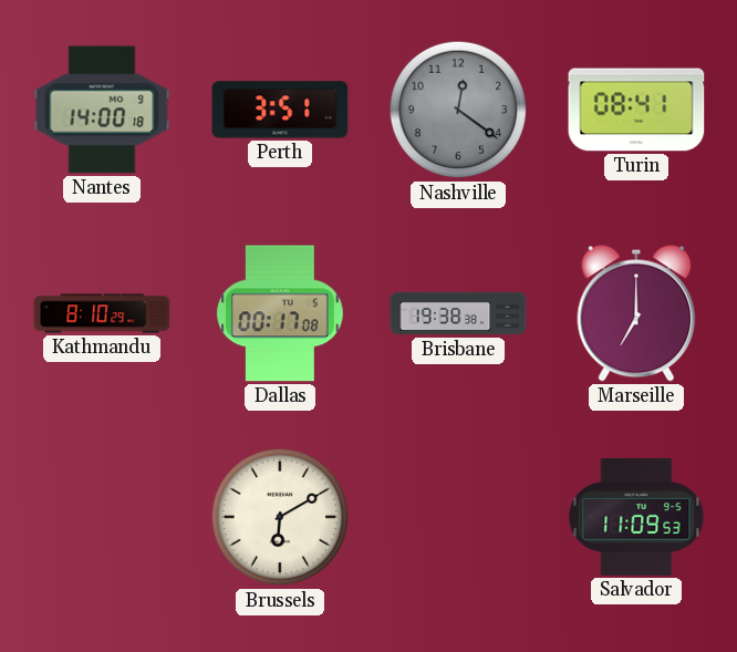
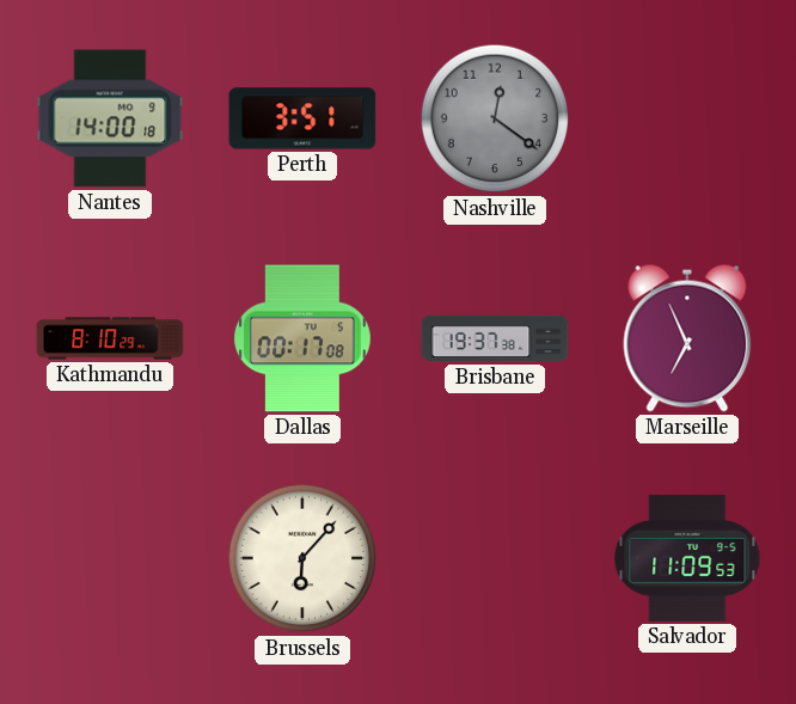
Turin: 08:41 -> none (636, 110)
Brisbane: 19:38 -> 19:37 (495, 338)
Marseille: 7:00 -> 6:56 (687, 338)
Brussels: 6:10 -> 6:07 (302, 558)
